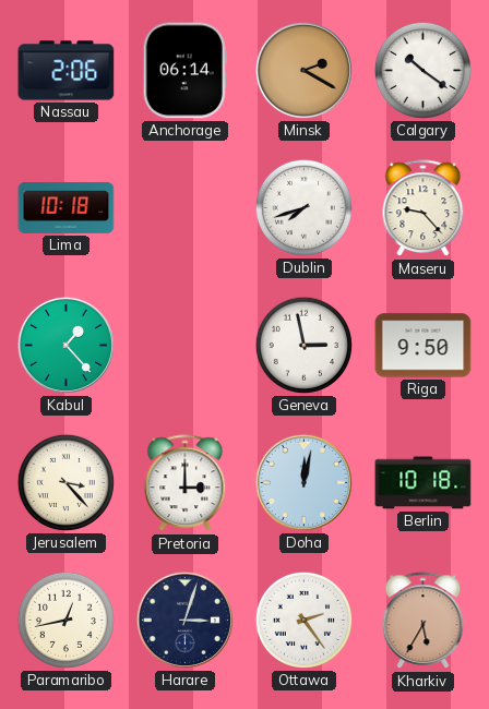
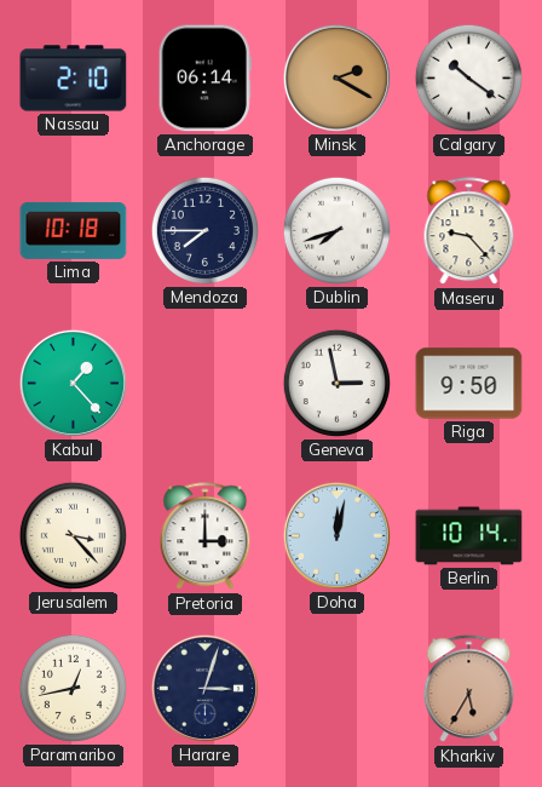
Nassau: 2:06 -> 2:10 (74, 79)
Mendoza: none -> 7:45 (204, 230)
Berlin: 10:18 -> 10:14 (469, 536)
Ottawa: 2:24 -> none (303, 620)
